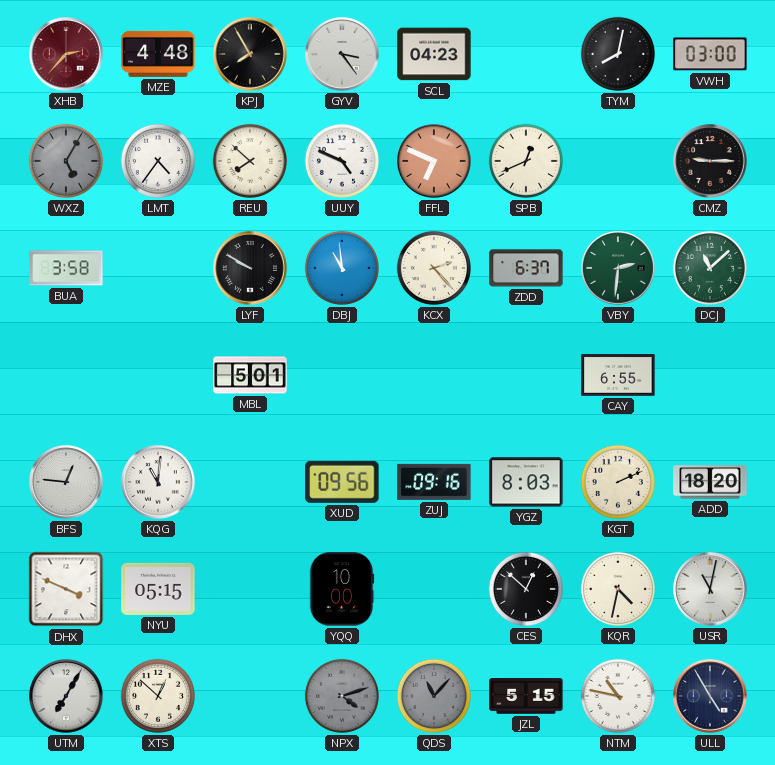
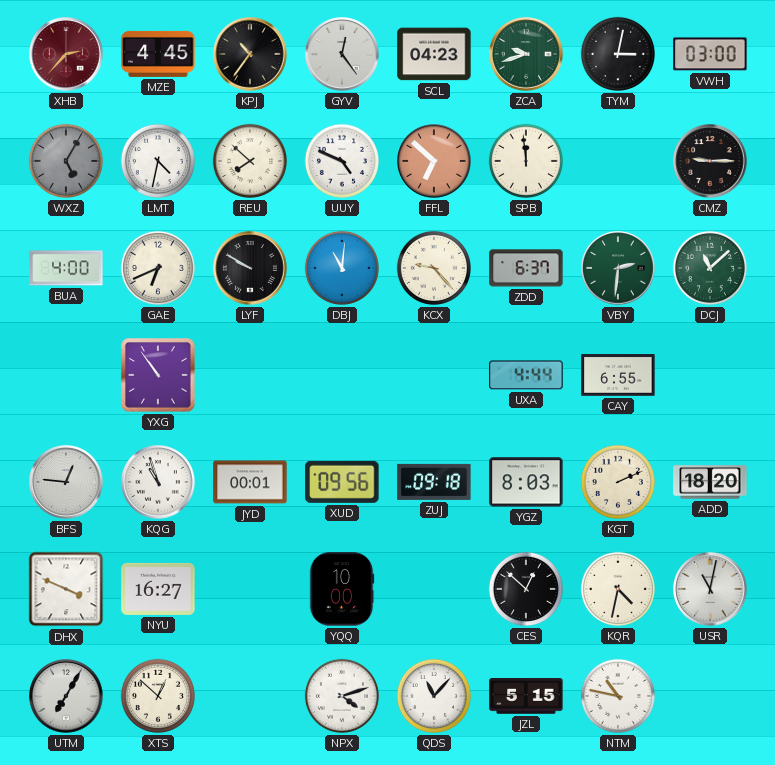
MZE: 4:48 -> 4:45 (158, 54)
KPJ: 7:55 -> 10:36 (250, 54)
GYV: 3:24 -> 12:24 (342, 54)
ZCA: none -> 9:42 (526, 54)
TYM: 8:02 -> 3:02 (618, 54)
LMT: 4:36 -> 4:32 (158, 161)
FFL: 6:49 -> 6:52 (434, 161)
SPB: 12:41 -> 11:59 (526, 161)
BUA: 3:58 -> 4:00 (66, 268)
GAE: none -> 6:41 (158, 268)
DBJ: 10:59 -> 11:01 (342, 268)
KCX: 2:23 -> 9:23 (434, 268)
YXG: none -> 10:54 (158, 375)
MBL: 5:01 -> none (250, 375)
UXA: none -> 4:44 (526, 375)
KQG: 11:01 -> 10:57 (158, 482)
JYD: none -> 00:01 (250, 482)
ZUJ: 09:16 -> 09:18 (434, 482)
NYU: 05:15 -> 16:27 (158, 589)
NPX dial: grey -> white (342, 696)
QDS dial: grey -> white (434, 696)
ULL: 4:55 -> none (710, 696)
